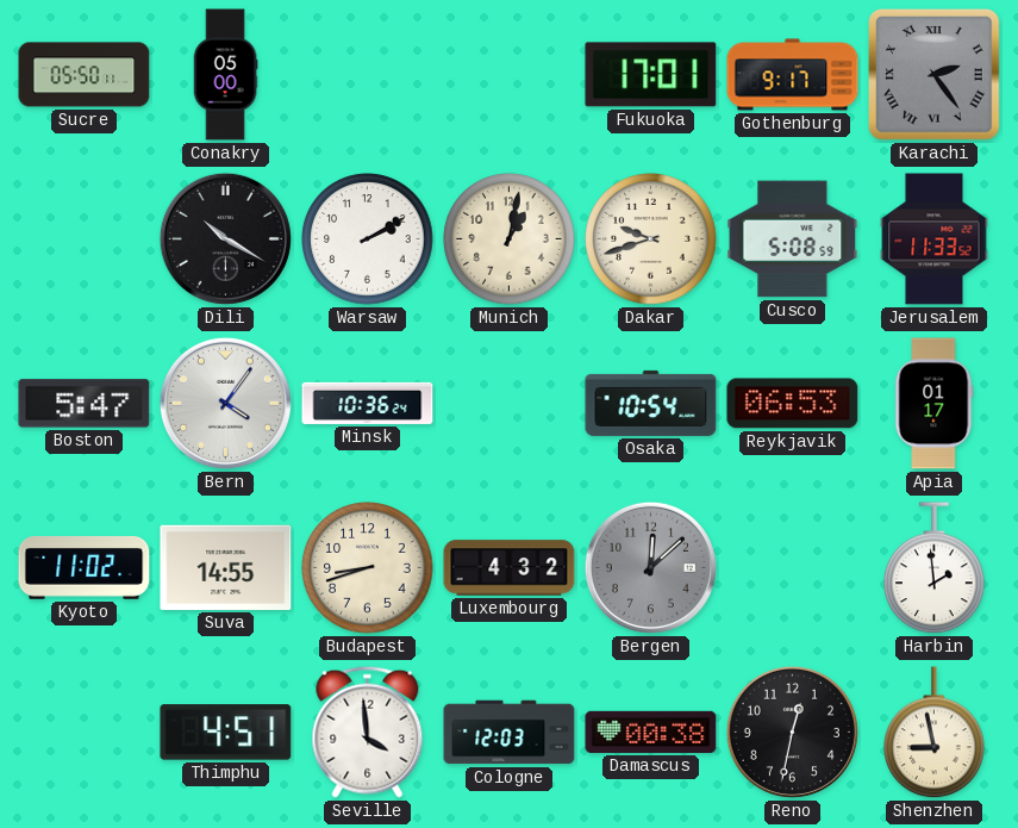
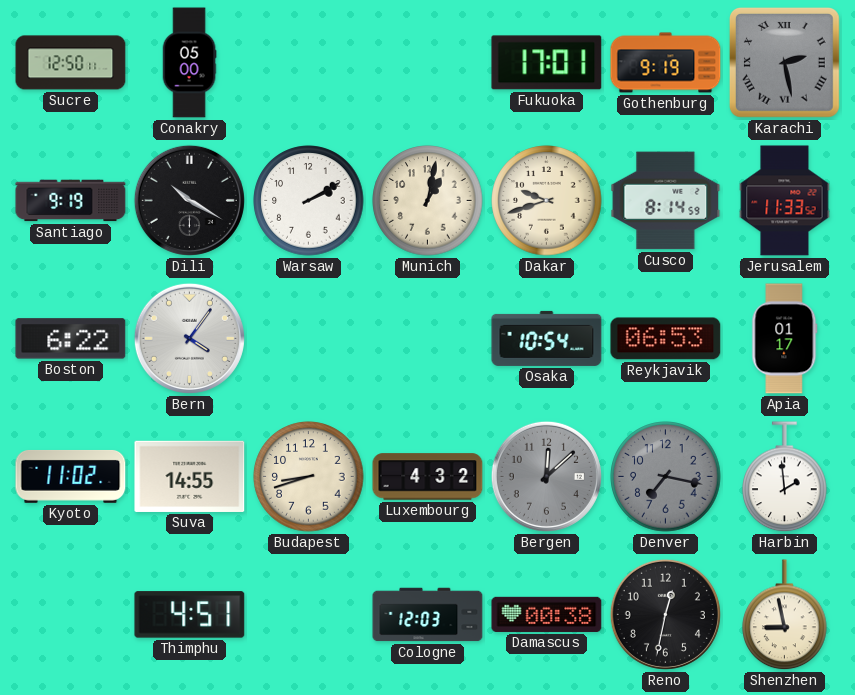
Sucre: 05:50 -> 12:50 (71, 63)
Gothenburg: 9:17 -> 9:19 (666, 63)
Karachi: 2:24 -> 2:28 (784, 62)
Santiago: none -> 9:19 (71, 201)
Cusco: 5:08 -> 8:14 (666, 201)
Boston: 5:47 -> 6:22 (71, 339)
Minsk: 10:36 -> none (368, 403)
Denver: none -> 7:17 (666, 477)
Seville: 3:59 -> none (368, 731)
